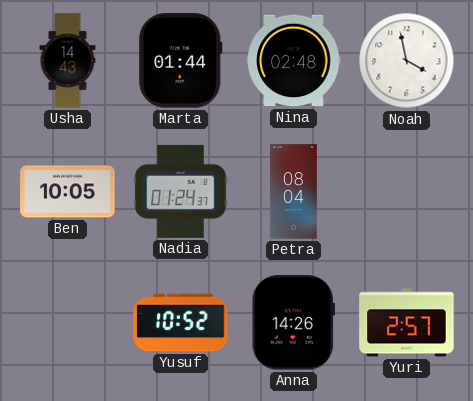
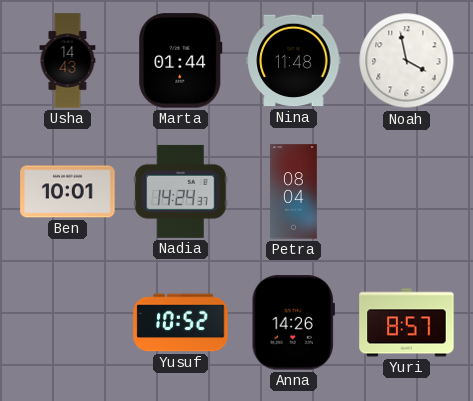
Nina: 02:48 -> 11:48 (294, 61)
Ben: 10:05 -> 10:01 (68, 192)
Nadia: 01:24 -> 14:24 (181, 191)
Yuri: 2:57 -> 8:57 (407, 323)
